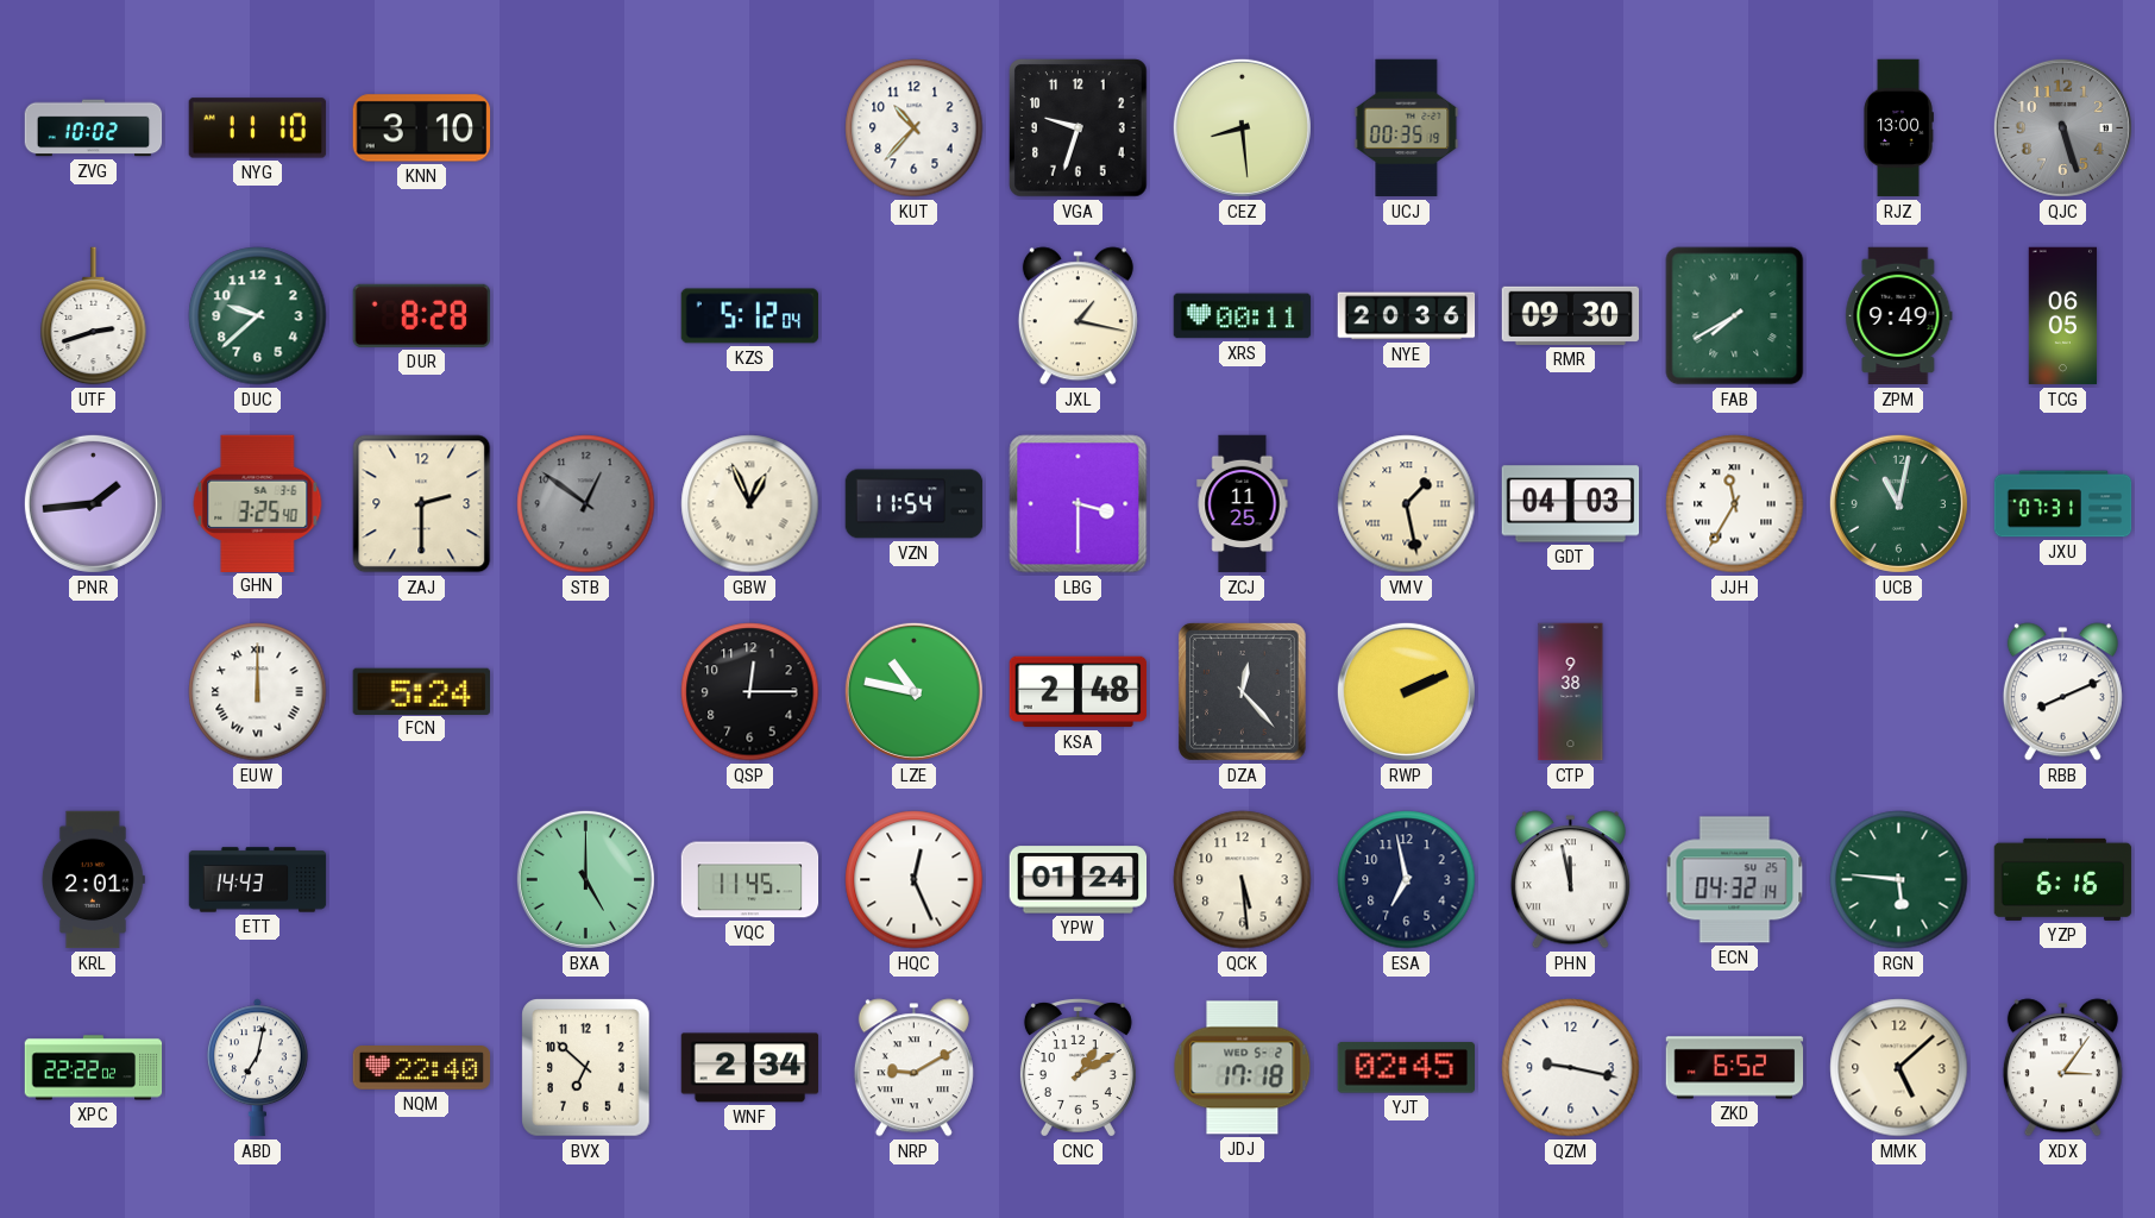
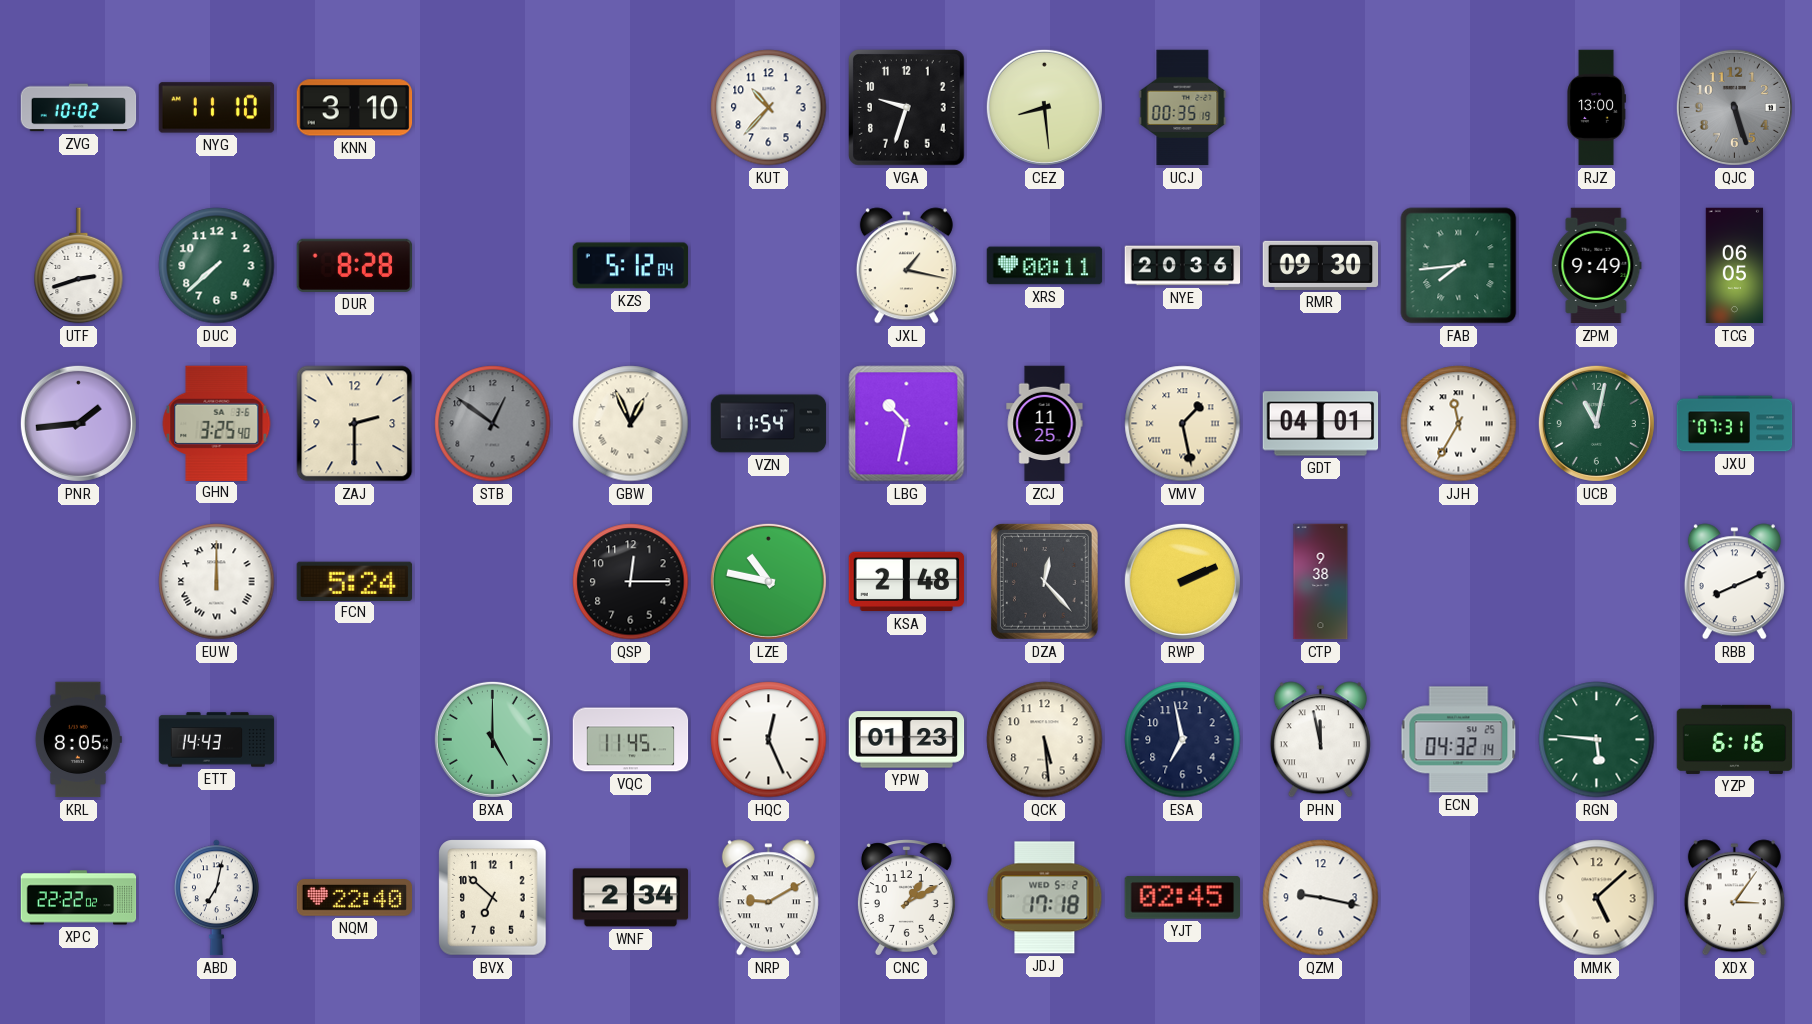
DUC: 9:38 -> 7:38 (217, 266)
FAB: 7:40 -> 7:44 (1459, 266)
LBG: 3:30 -> 10:32 (907, 424)
GDT: 04:03 -> 04:01 (1321, 424)
KRL: 2:01 -> 8:05 (78, 740)
YPW: 01:24 -> 01:23 (907, 740)
ZKD: 6:52 -> none (1735, 1068)
